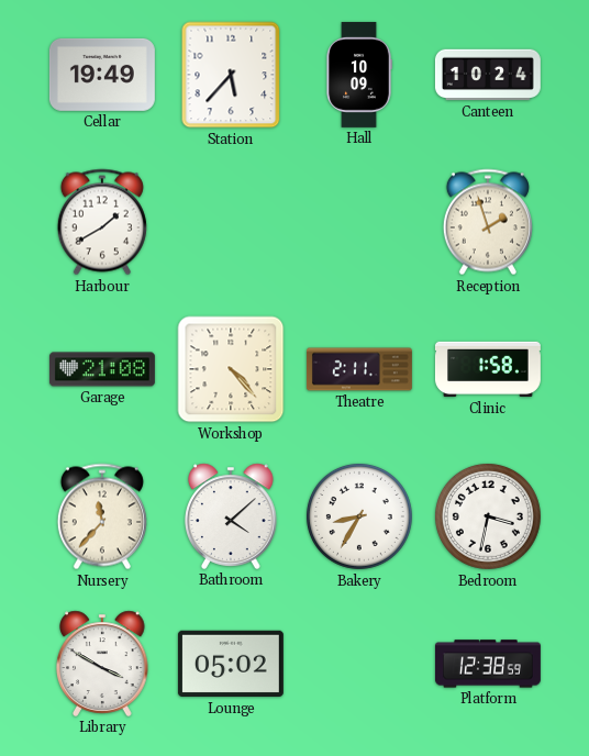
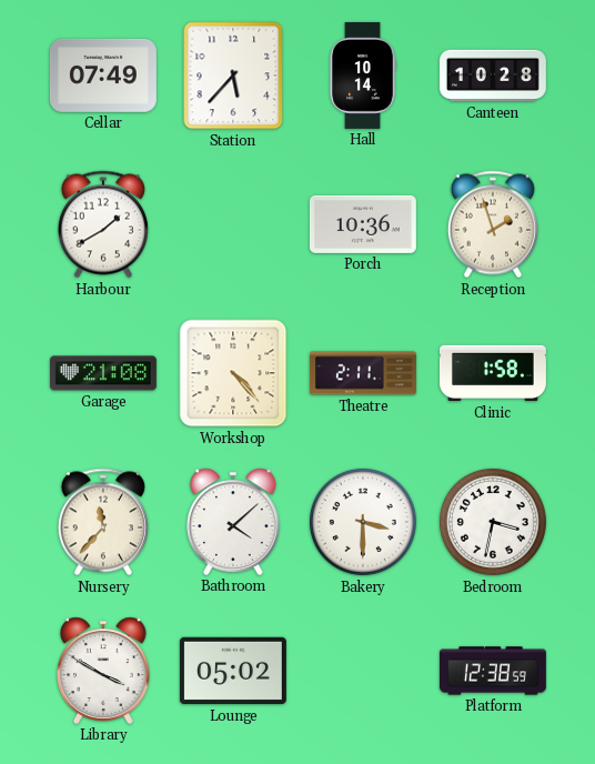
Cellar: 19:49 -> 07:49 (103, 76)
Hall: 10:09 -> 10:14 (363, 76)
Canteen: 10:24 -> 10:28 (493, 76)
Porch: none -> 10:36 (363, 224)
Bakery: 8:35 -> 3:30 (363, 522)
